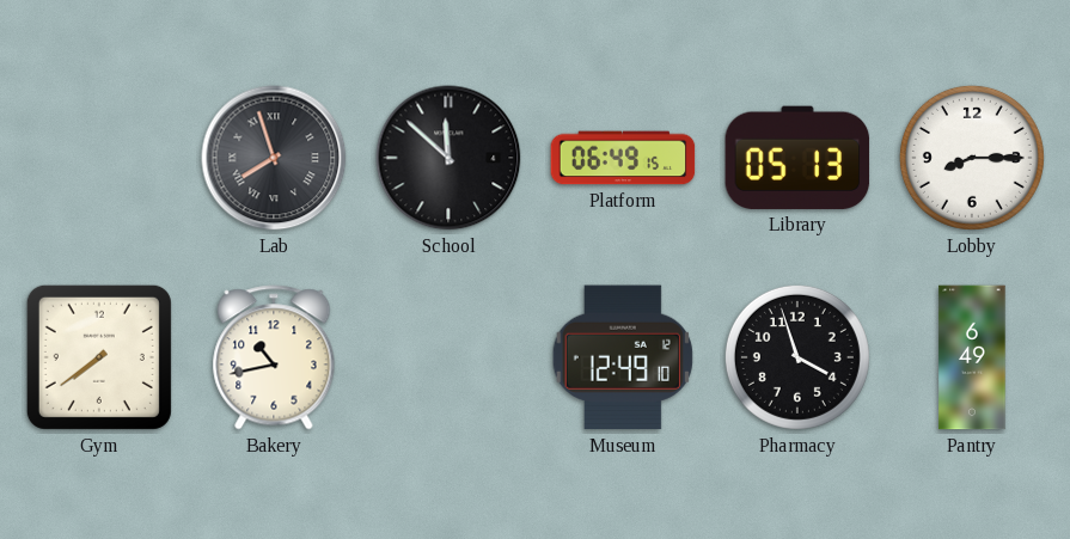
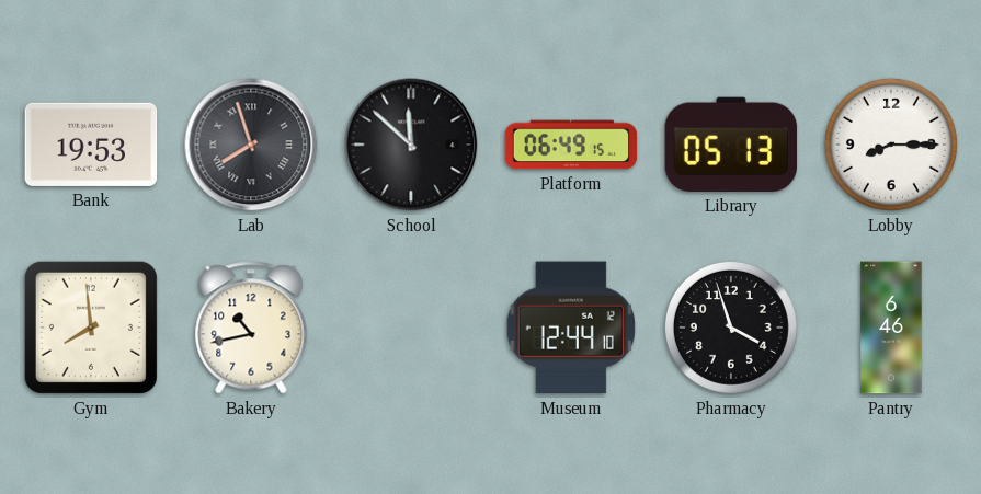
Bank: none -> 19:53 (91, 145)
Gym: 7:39 -> 7:59 (91, 328)
Museum: 12:49 -> 12:44 (571, 328)
Pantry: 6:49 -> 6:46 (891, 328)
